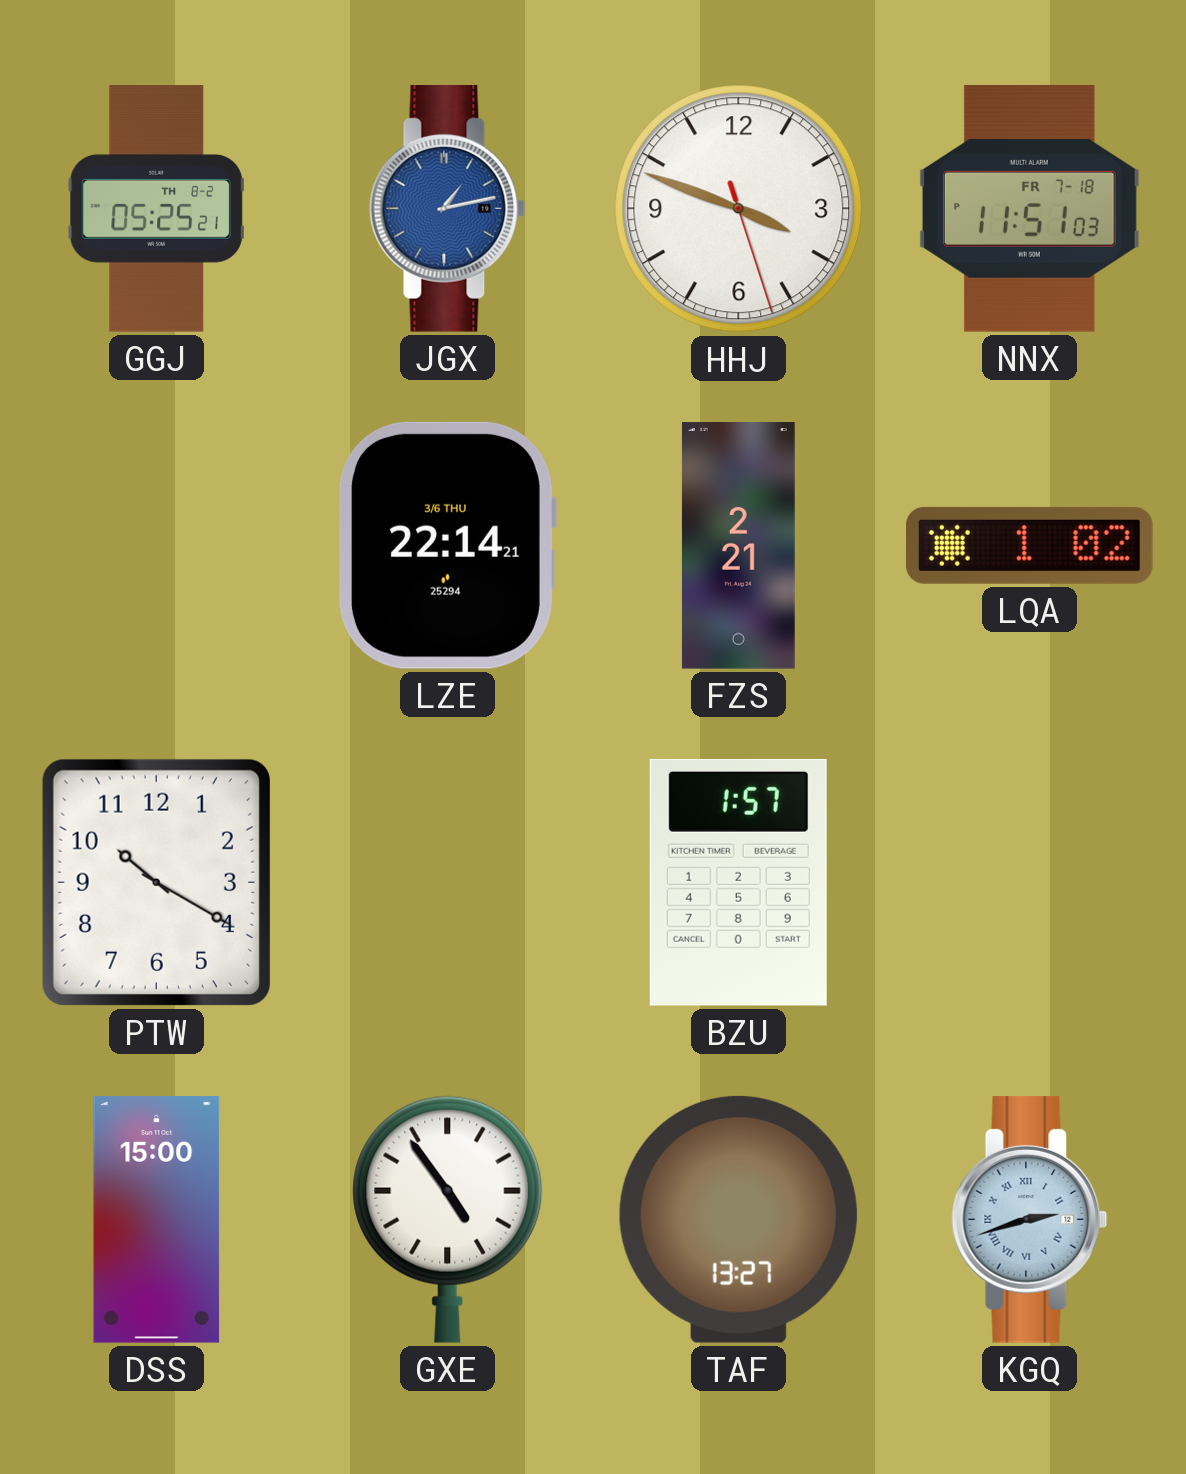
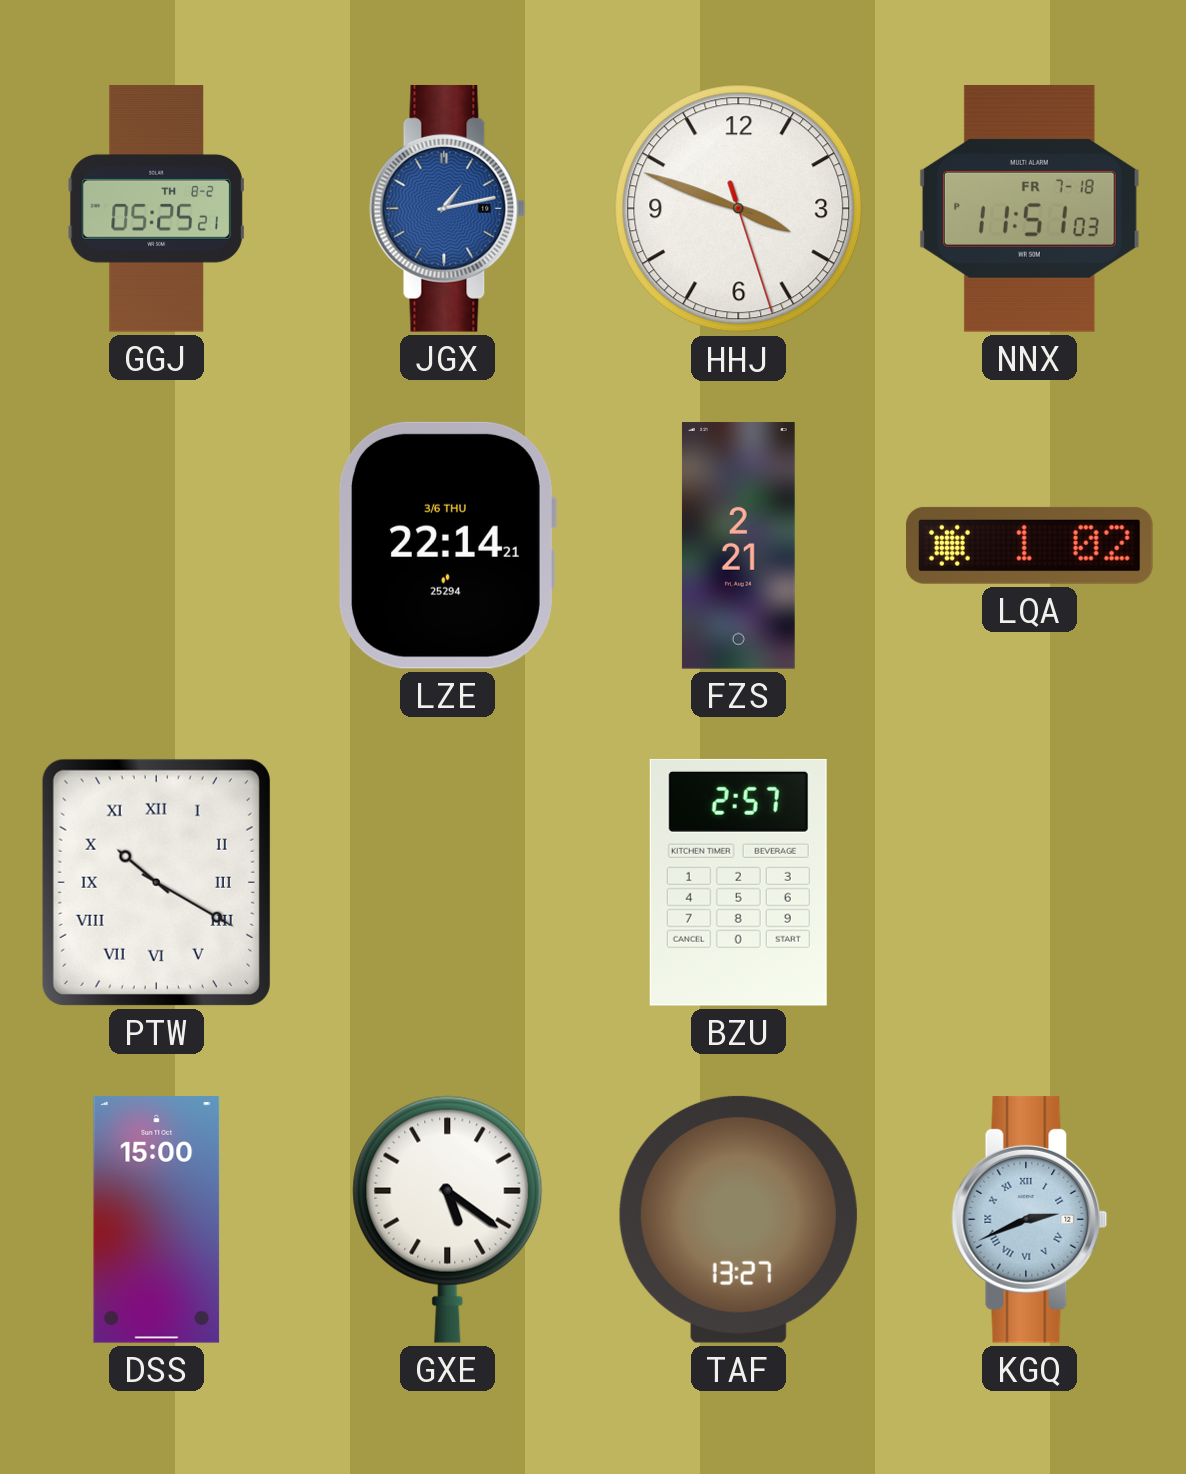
PTW numerals: Arabic -> Roman (156, 882)
BZU: 1:57 -> 2:57 (738, 882)
GXE: 4:54 -> 5:21 (448, 1219)
KGQ: 2:42 -> 2:41 (1030, 1219)
